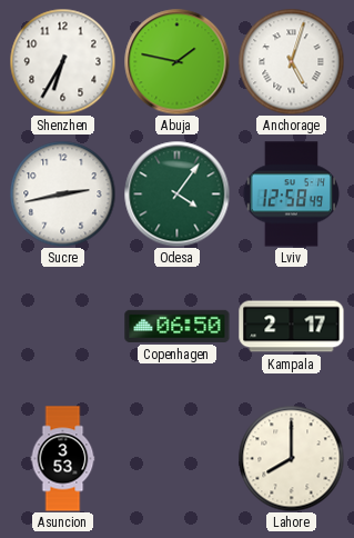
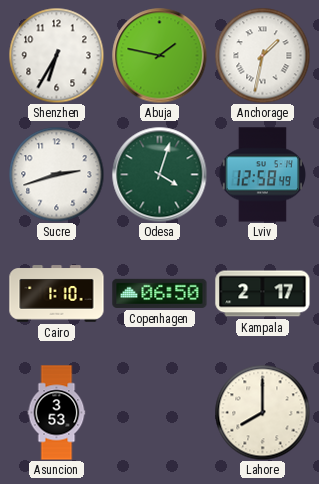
Anchorage: 5:03 -> 1:32 (262, 55)
Sucre: 2:43 -> 2:42 (56, 174)
Odesa: 4:06 -> 4:03 (159, 174)
Cairo: none -> 1:10 (57, 294)
